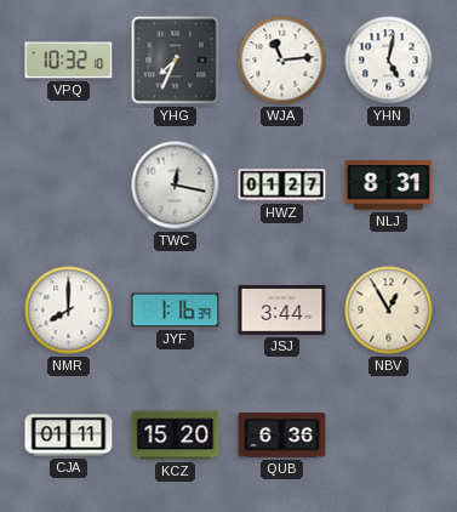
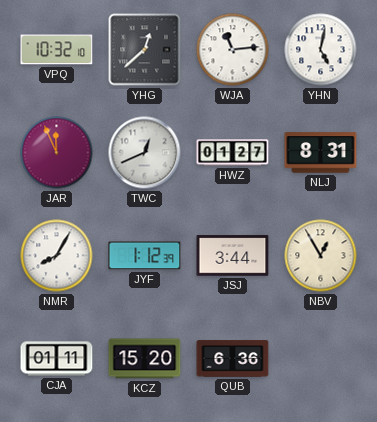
YHG: 7:34 -> 12:38 (145, 50)
JAR: none -> 11:56 (57, 153)
TWC: 12:17 -> 12:41 (145, 153)
NMR: 8:00 -> 8:05 (57, 256)
JYF: 1:16 -> 1:12 (145, 256)
